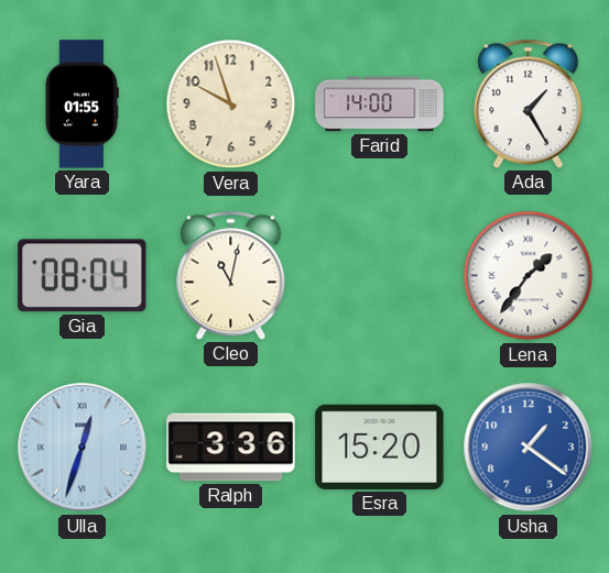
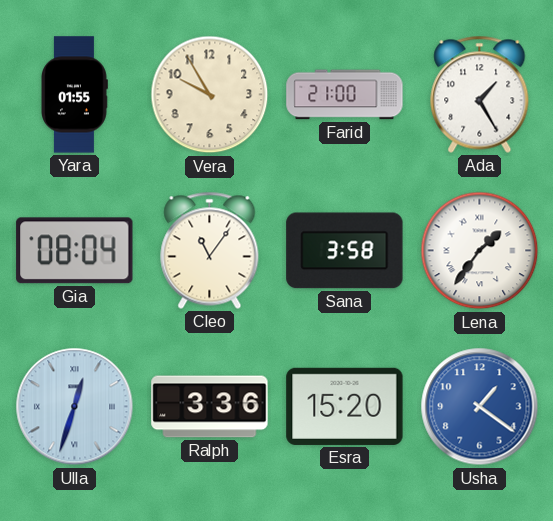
Vera: 9:57 -> 9:55 (210, 95)
Farid: 14:00 -> 21:00 (345, 95)
Cleo: 11:02 -> 11:06 (210, 250)
Sana: none -> 3:58 (345, 251)
